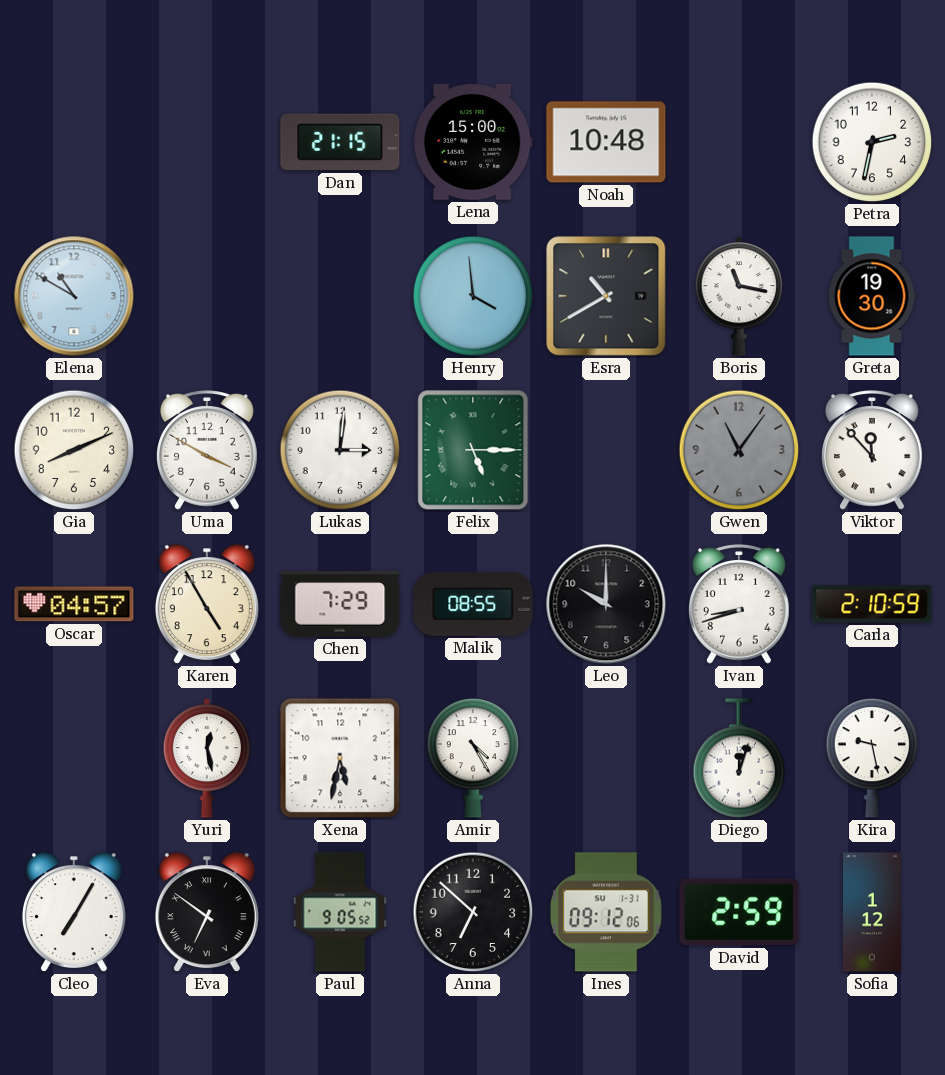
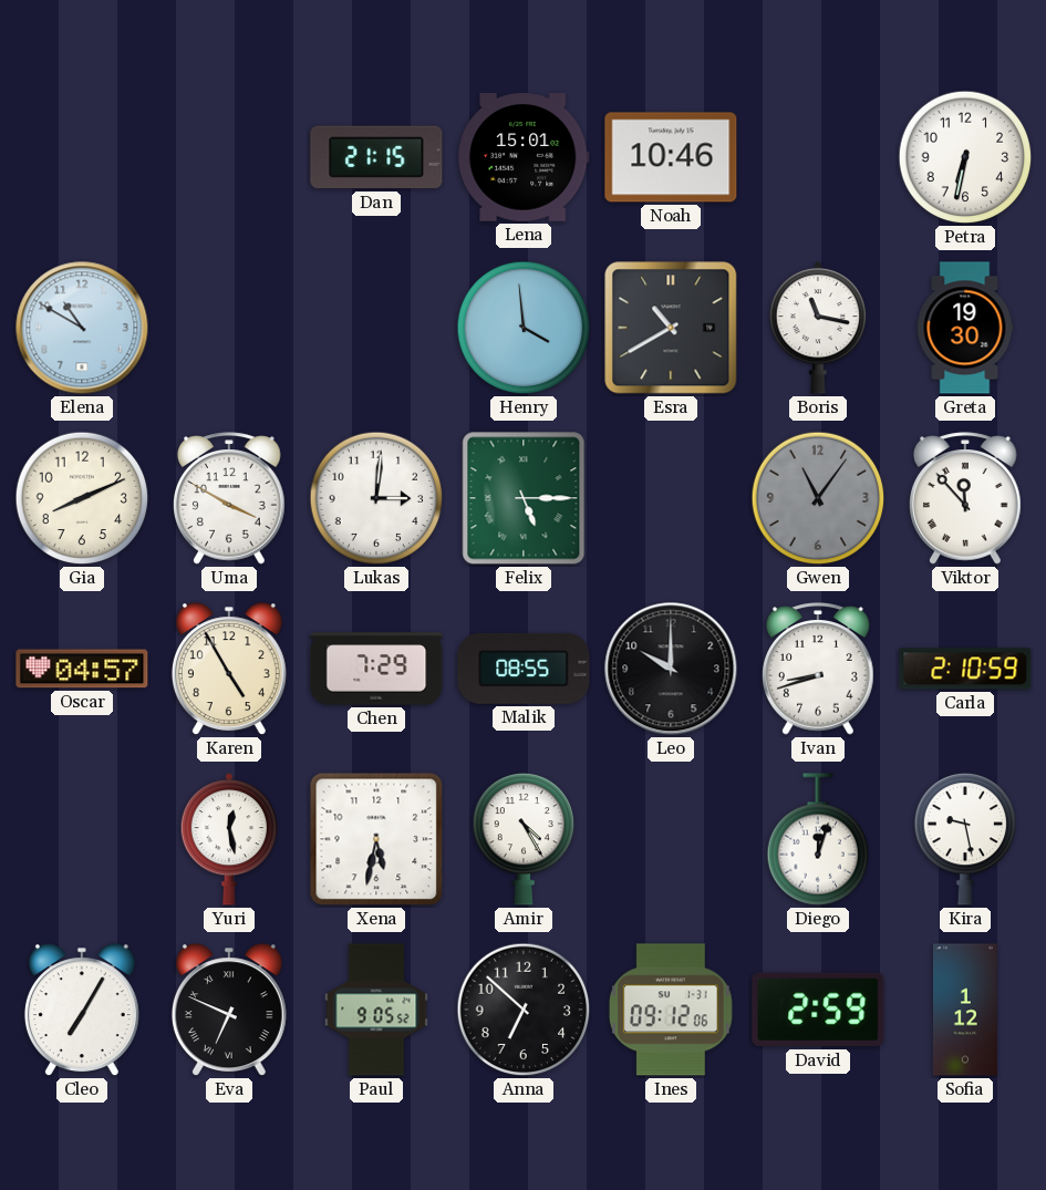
Lena: 15:00 -> 15:01 (524, 157)
Noah: 10:48 -> 10:46 (671, 157)
Petra: 2:32 -> 6:32 (965, 157)
Eva: 6:51 -> 6:49 (229, 1011)
